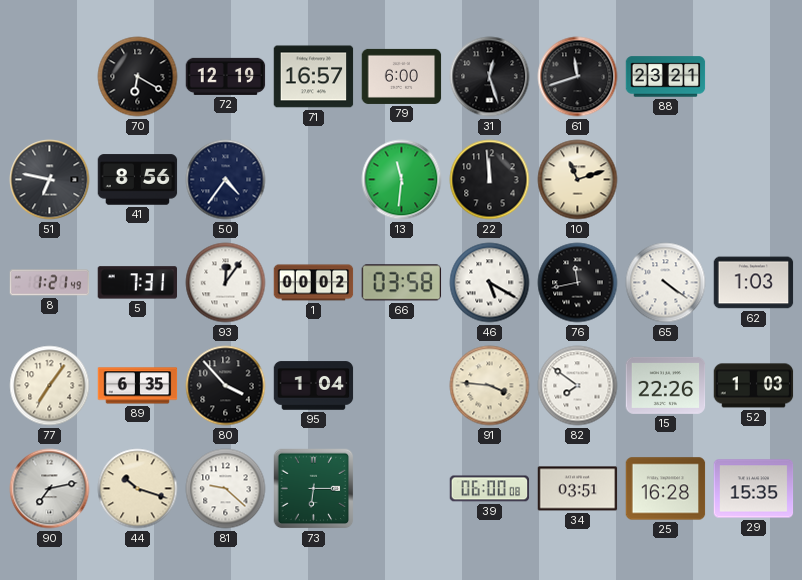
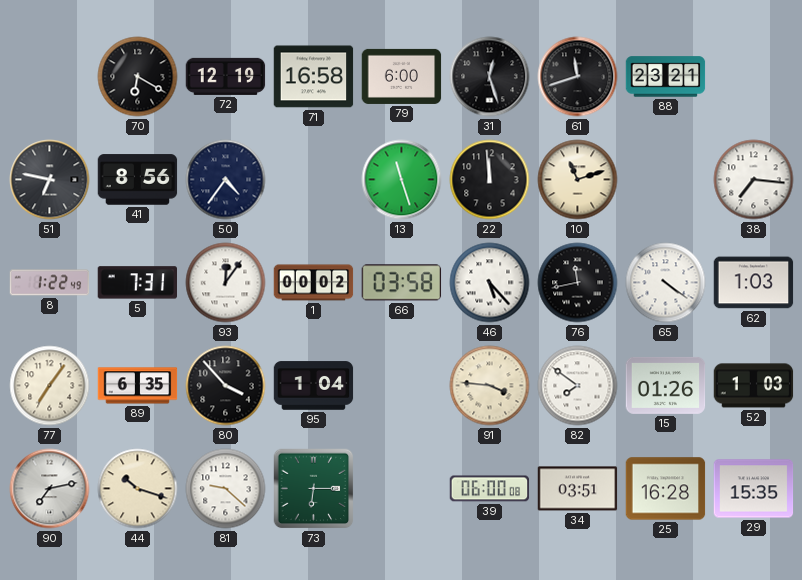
71: 16:57 -> 16:58 (314, 77)
13: 11:31 -> 11:27 (402, 180)
38: none -> 7:16 (754, 180)
8: 1:21 -> 1:22 (50, 283)
46: 5:20 -> 5:23 (490, 283)
15: 22:26 -> 01:26 (666, 385)
